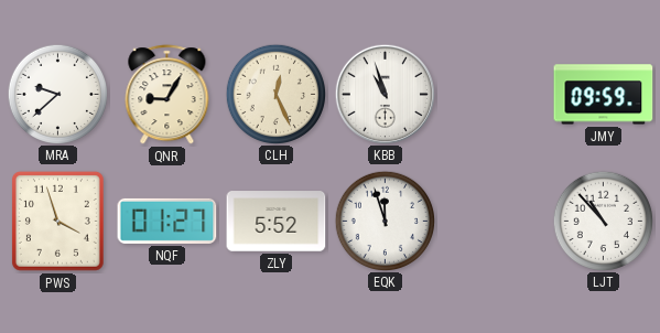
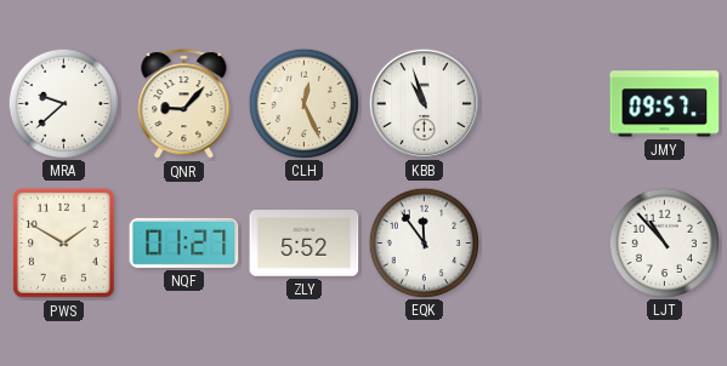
QNR: 9:05 -> 9:07 (184, 104)
JMY: 09:59 -> 09:57 (665, 104)
PWS: 3:57 -> 1:50 (63, 242)
EQK: 11:57 -> 11:54 (424, 242)
